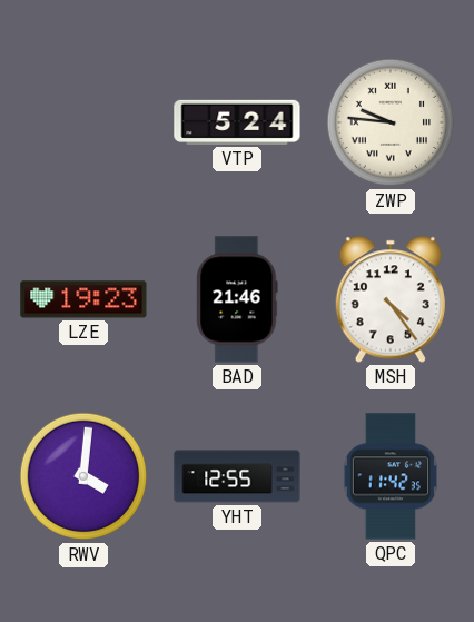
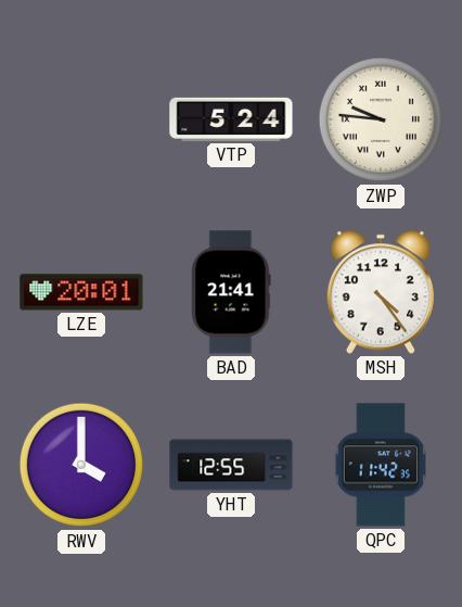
LZE: 19:23 -> 20:01 (81, 292)
BAD: 21:46 -> 21:41 (231, 292)
RWV: 4:01 -> 4:00 (81, 465)
